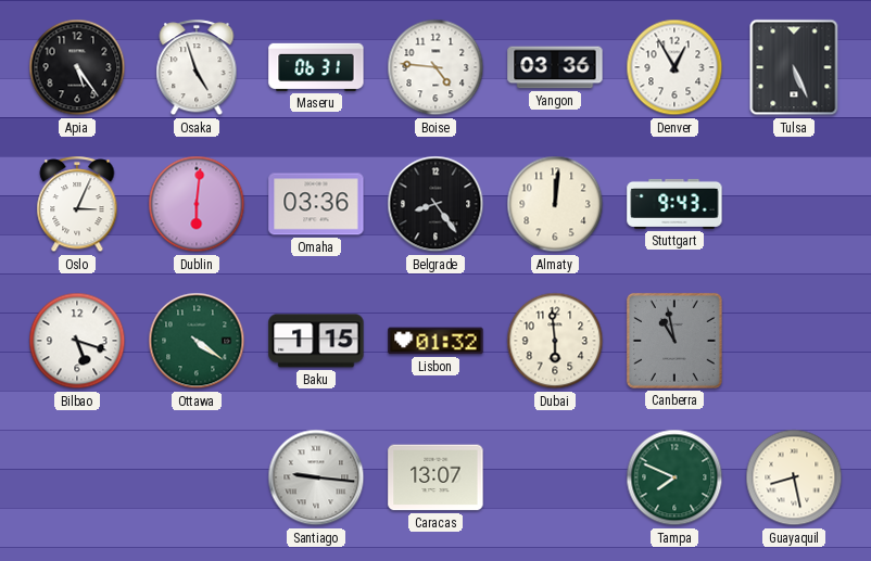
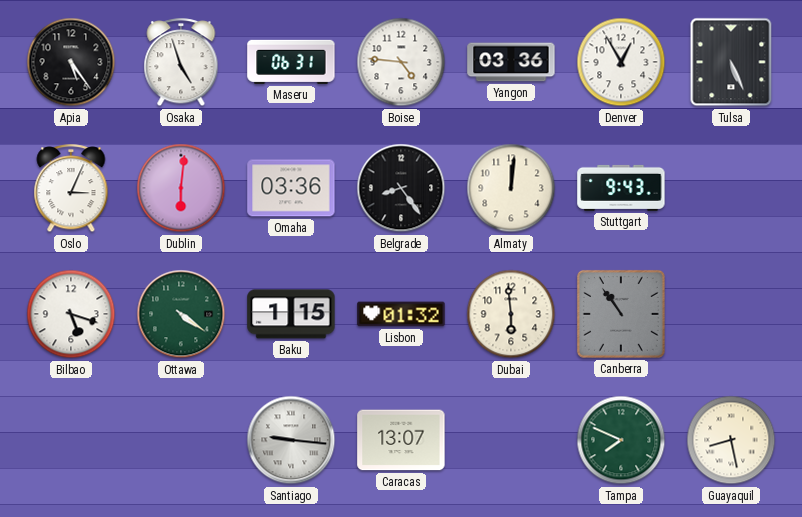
Canberra: 10:58 -> 10:54 (621, 314)
